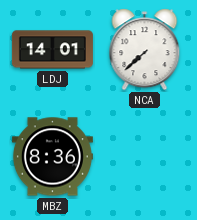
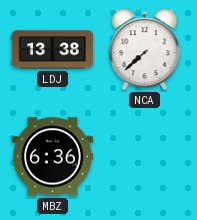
LDJ: 14:01 -> 13:38 (52, 50)
MBZ: 8:36 -> 6:36 (52, 157)
